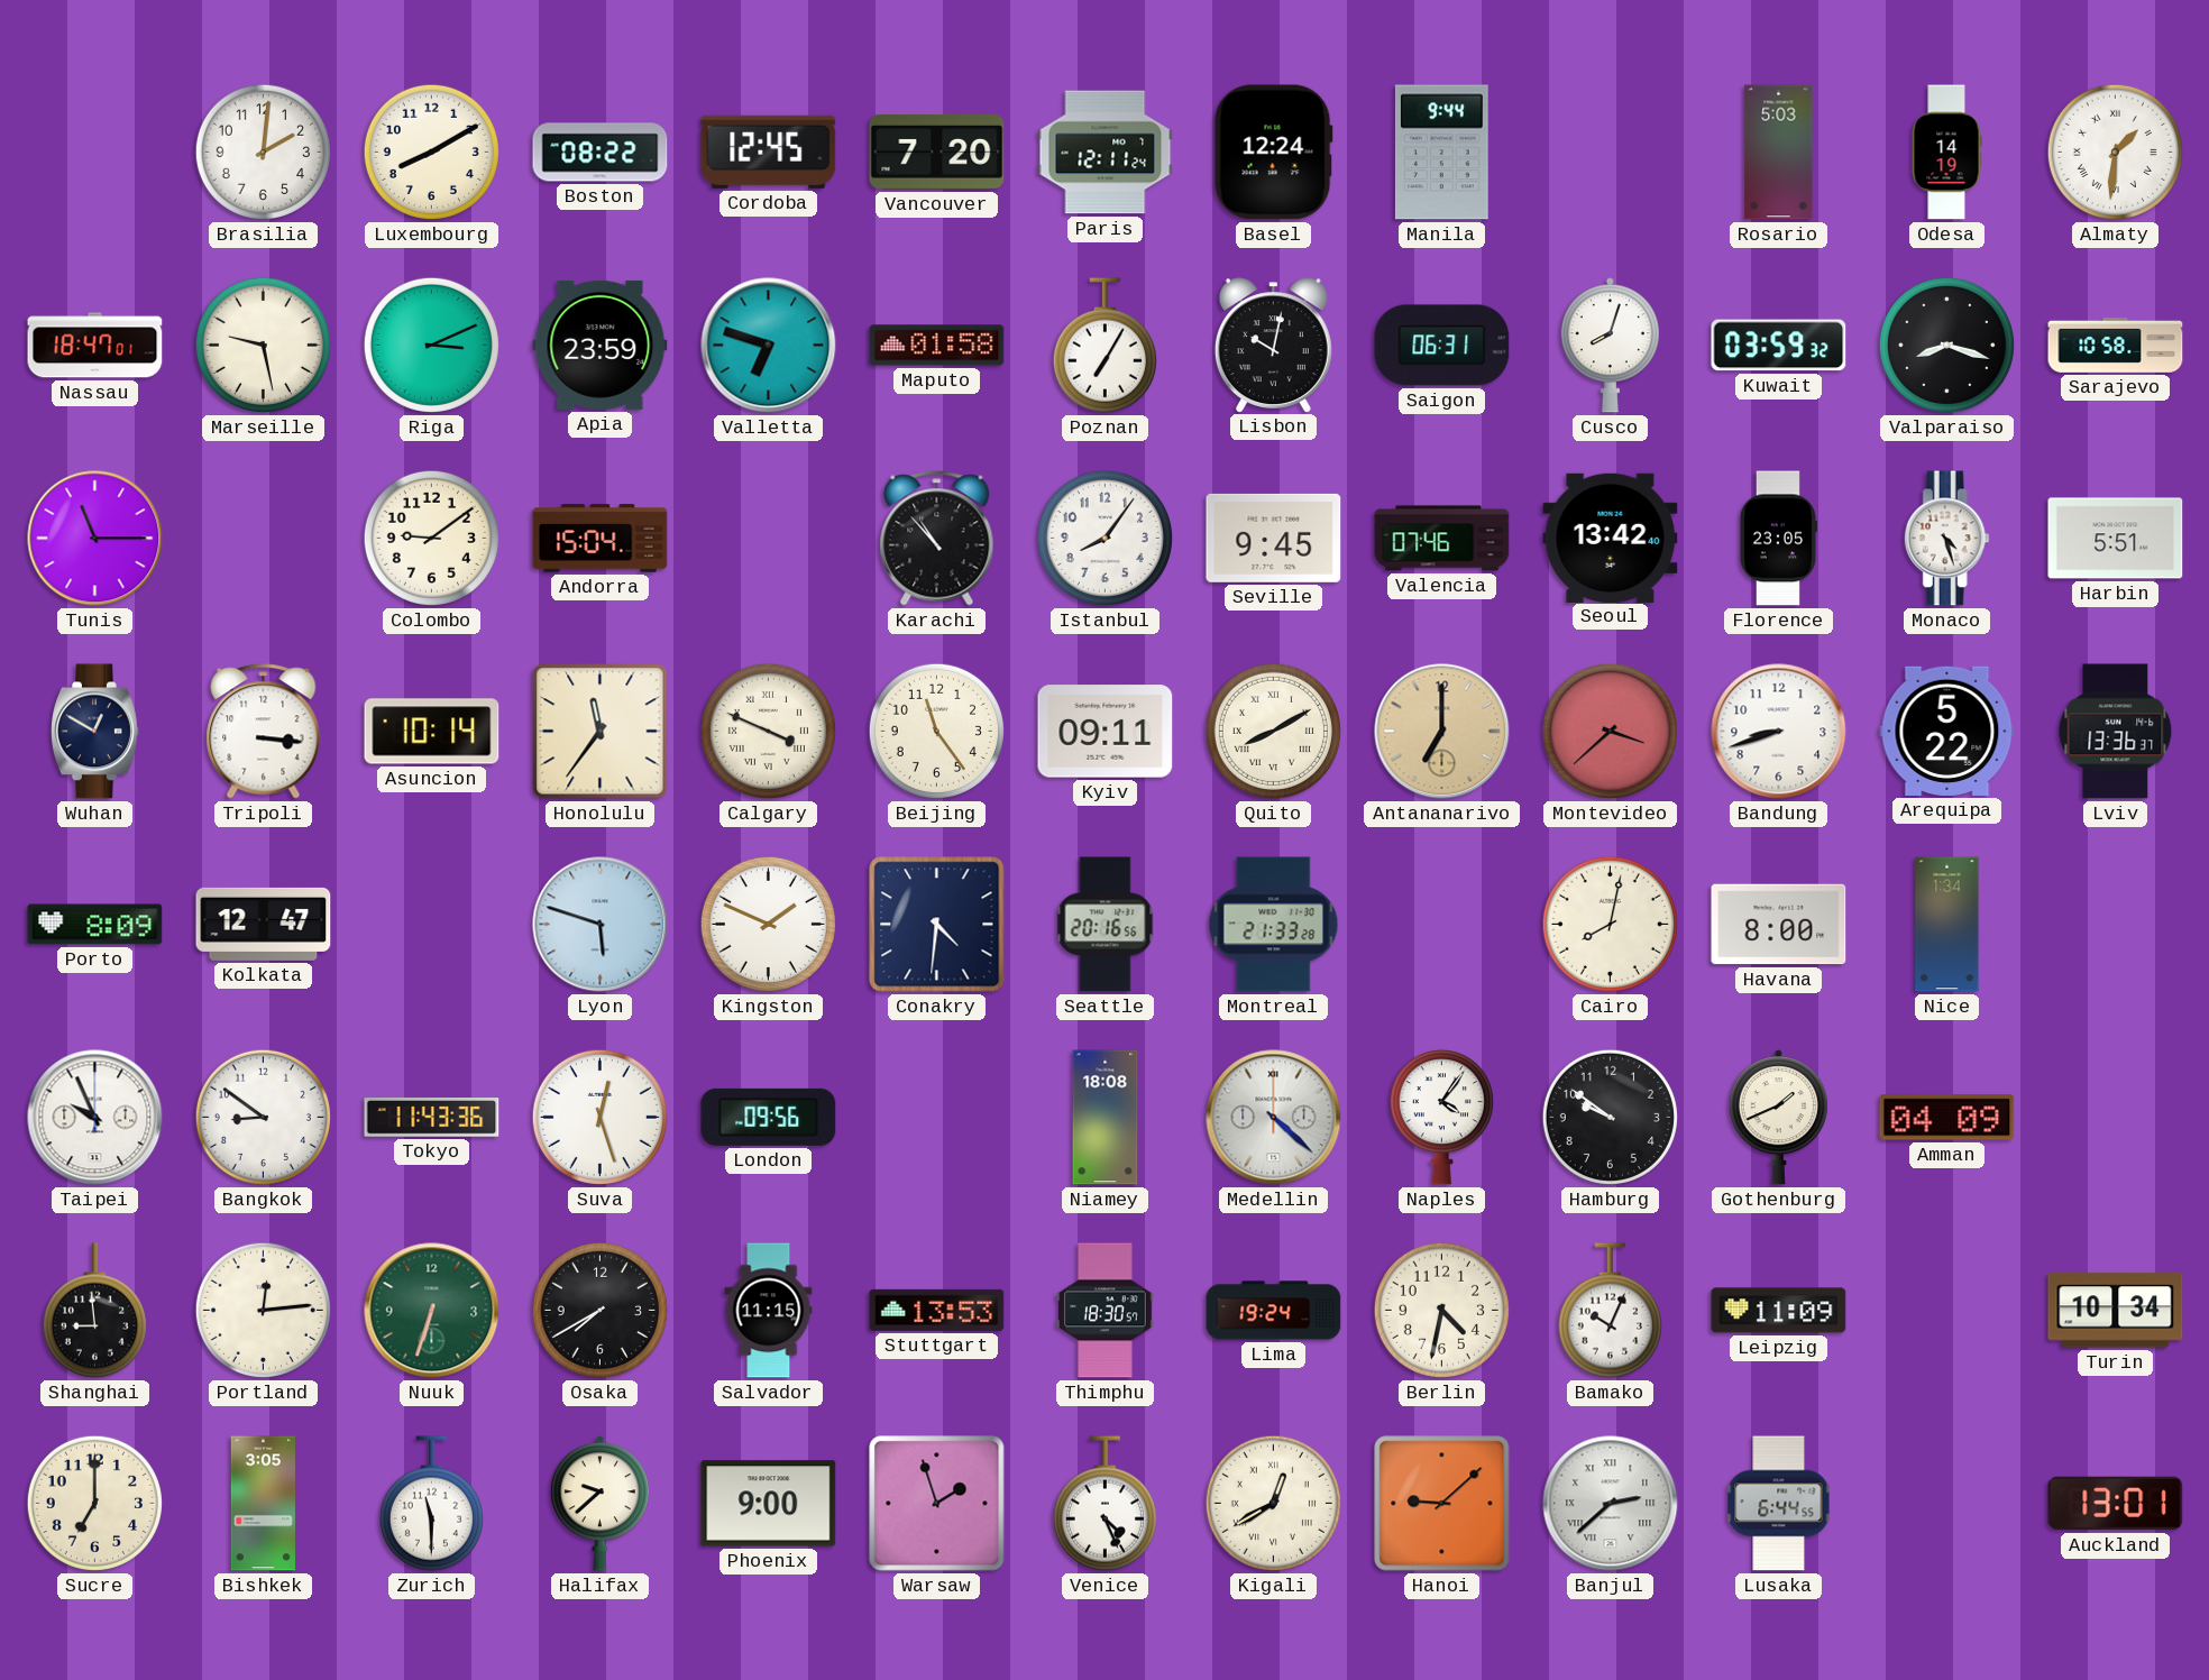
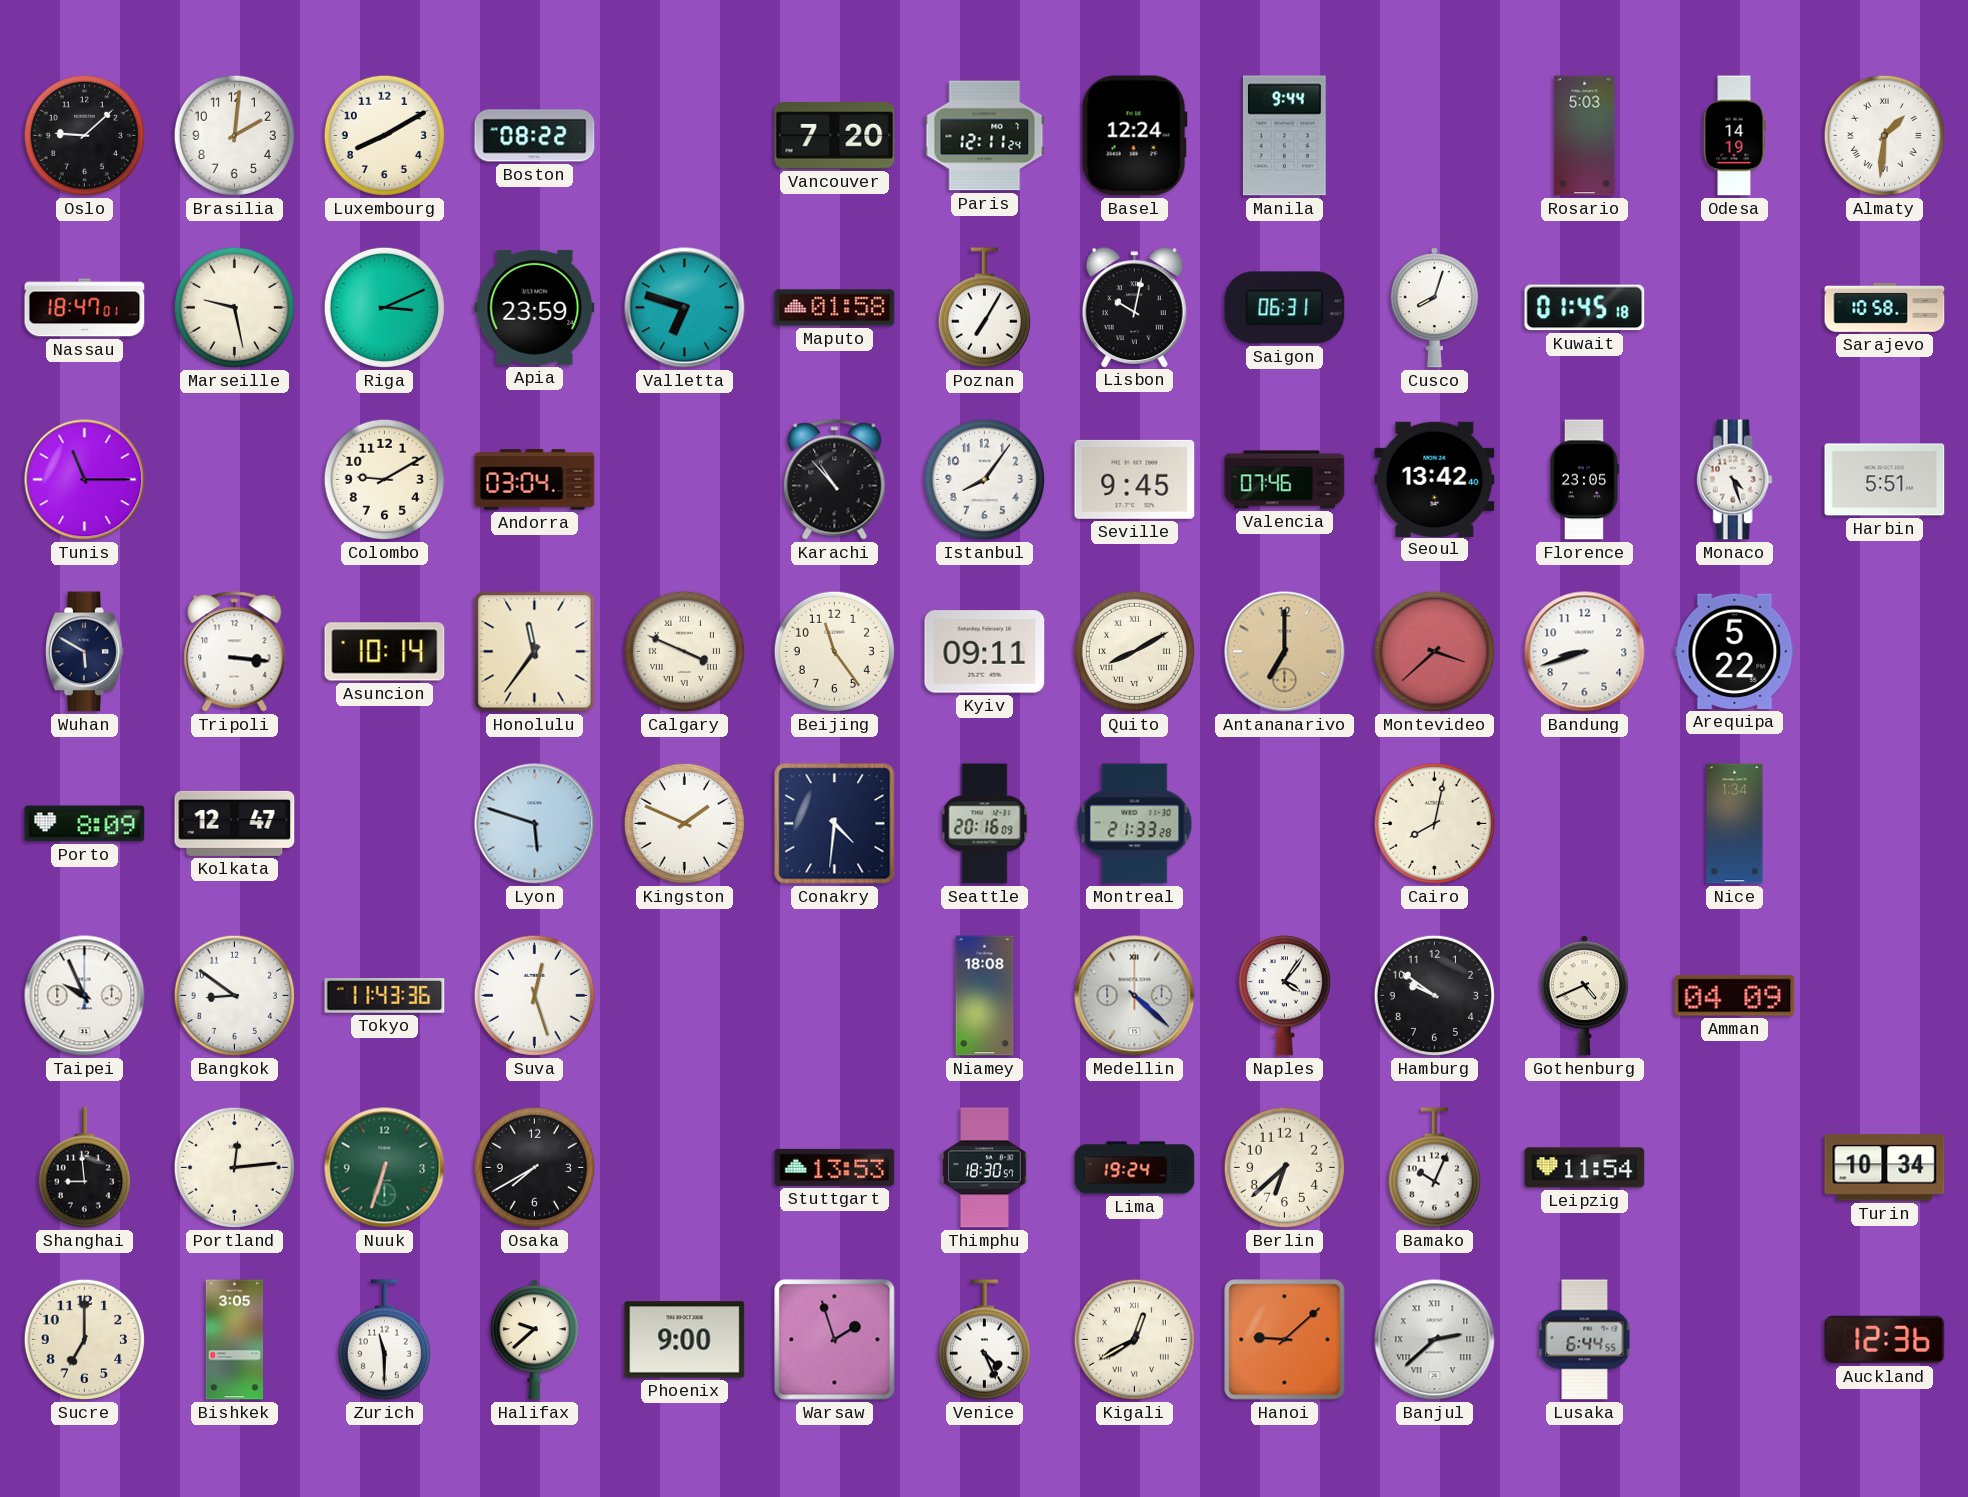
Oslo: none -> 9:08 (84, 135)
Cordoba: 12:45 -> none (769, 152)
Kuwait: 03:59 -> 01:45 (1585, 308)
Valparaiso: 8:18 -> none (1946, 345)
Colombo: 9:09 -> 9:10 (384, 479)
Andorra: 15:04 -> 03:04 (535, 480)
Wuhan: 12:50 -> 5:50 (85, 652)
Lviv: 13:36 -> none (2116, 732)
Seattle: 20:16:56 -> 20:16:09 (985, 824)
Havana: 8:00 -> none (1779, 925)
London: 09:56 -> none (769, 1117)
Gothenburg: 1:41 -> 4:41 (1584, 996)
Salvador: 11:15 -> none (769, 1311)
Berlin: 4:32 -> 6:38 (1284, 1167)
Leipzig: 11:09 -> 11:54 (1585, 1168)
Auckland: 13:01 -> 12:36 (1885, 1340)
